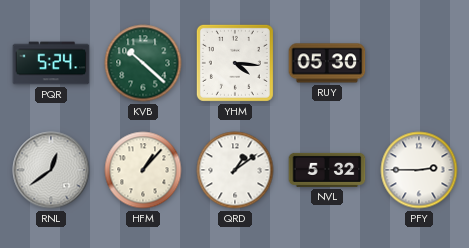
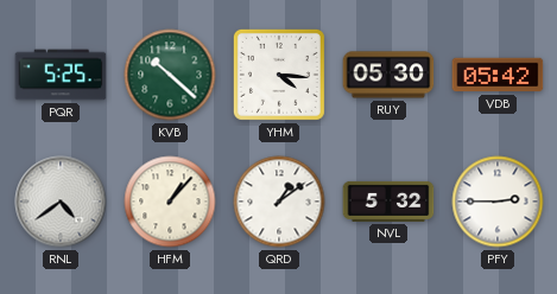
PQR: 5:24 -> 5:25 (61, 75)
VDB: none -> 05:42 (498, 75)
RNL: 12:39 -> 4:39 (61, 202)
